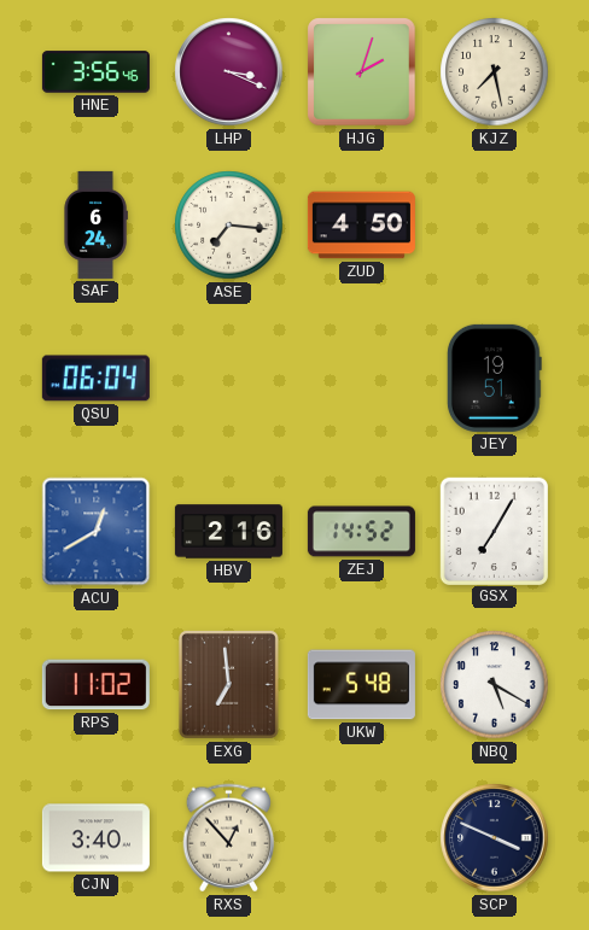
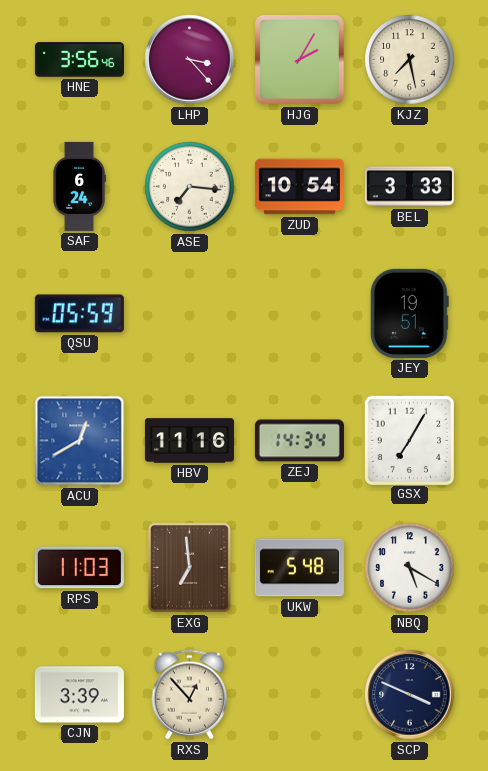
LHP: 3:19 -> 3:23 (190, 60)
HJG: 2:03 -> 2:05 (300, 60)
ZUD: 4:50 -> 10:54 (299, 187)
BEL: none -> 3:33 (409, 187)
QSU: 06:04 -> 05:59 (79, 314)
HBV: 2:16 -> 11:16 (189, 441)
ZEJ: 14:52 -> 14:34 (299, 441)
RPS: 11:02 -> 11:03 (79, 568)
CJN: 3:40 -> 3:39 (79, 695)
